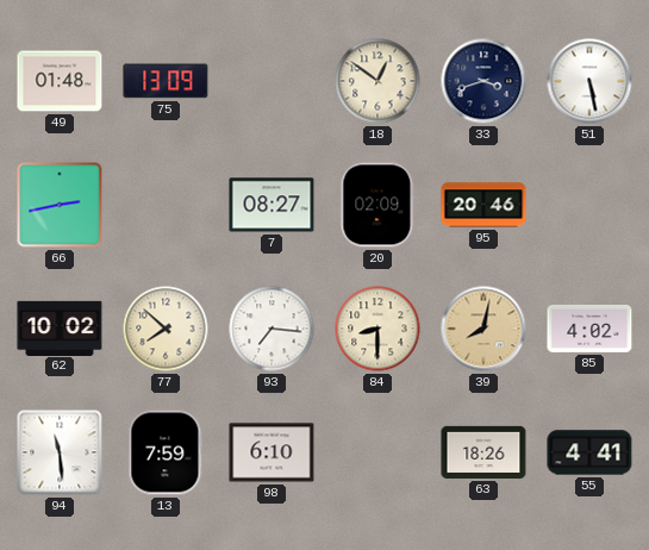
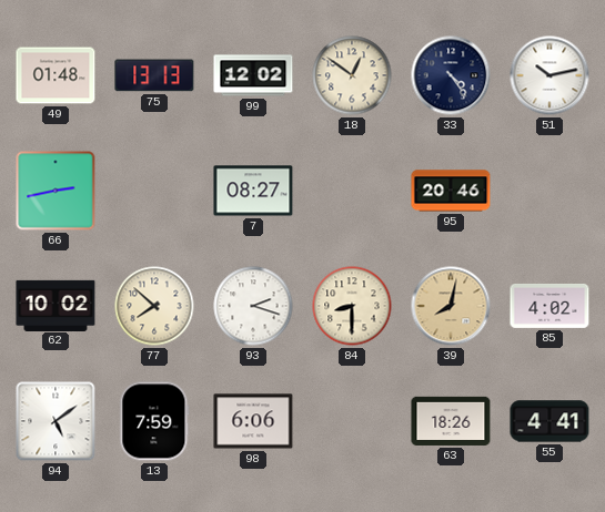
75: 13:09 -> 13:13 (154, 75)
99: none -> 12:02 (253, 75)
33: 3:42 -> 4:24 (451, 75)
51: 5:28 -> 10:13 (549, 75)
20: 02:09 -> none (377, 205)
93: 7:16 -> 2:18 (253, 306)
94: 11:29 -> 5:09 (56, 421)
98: 6:10 -> 6:06 (253, 421)
